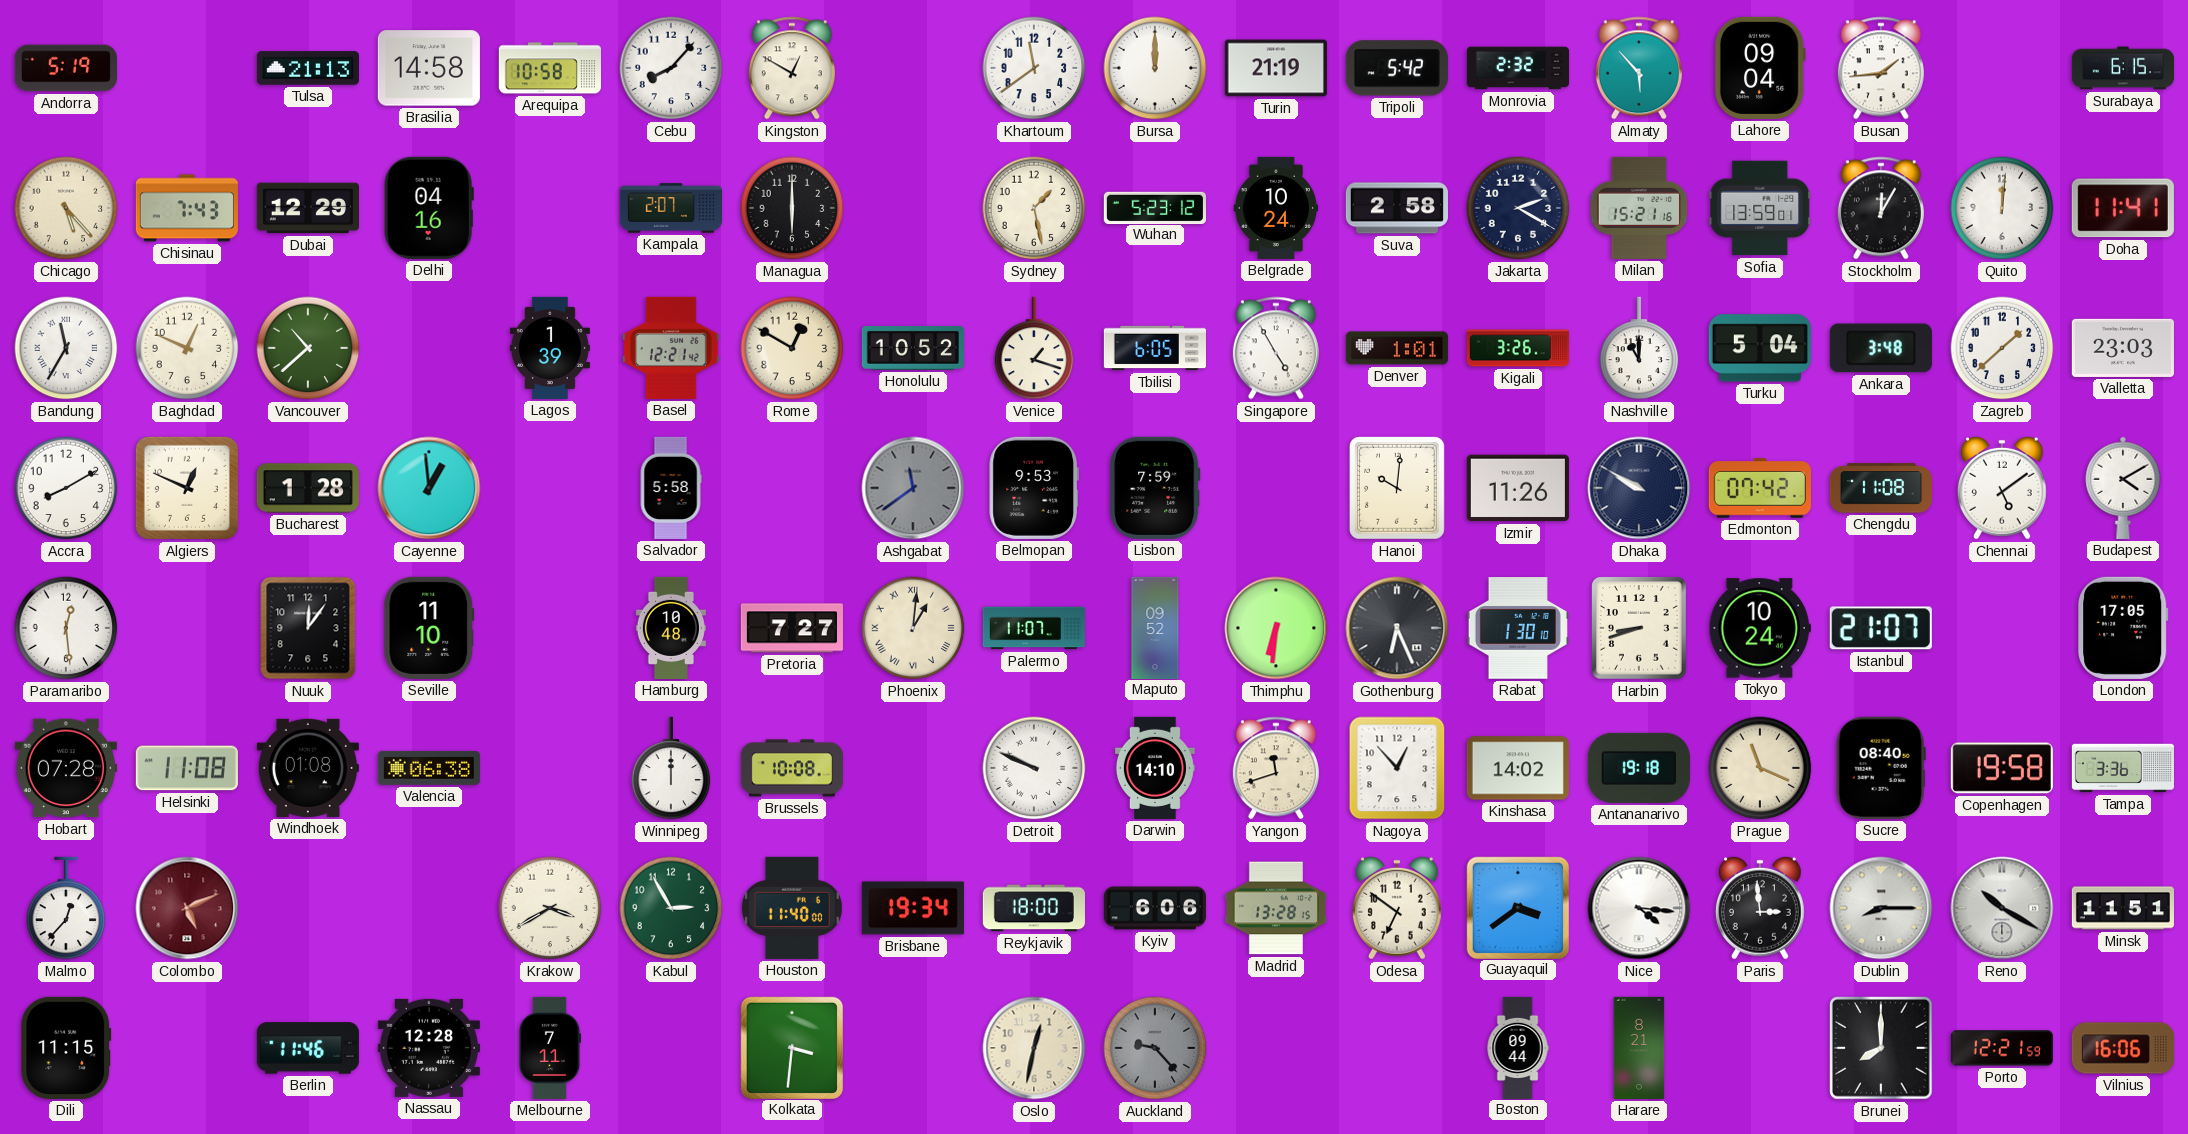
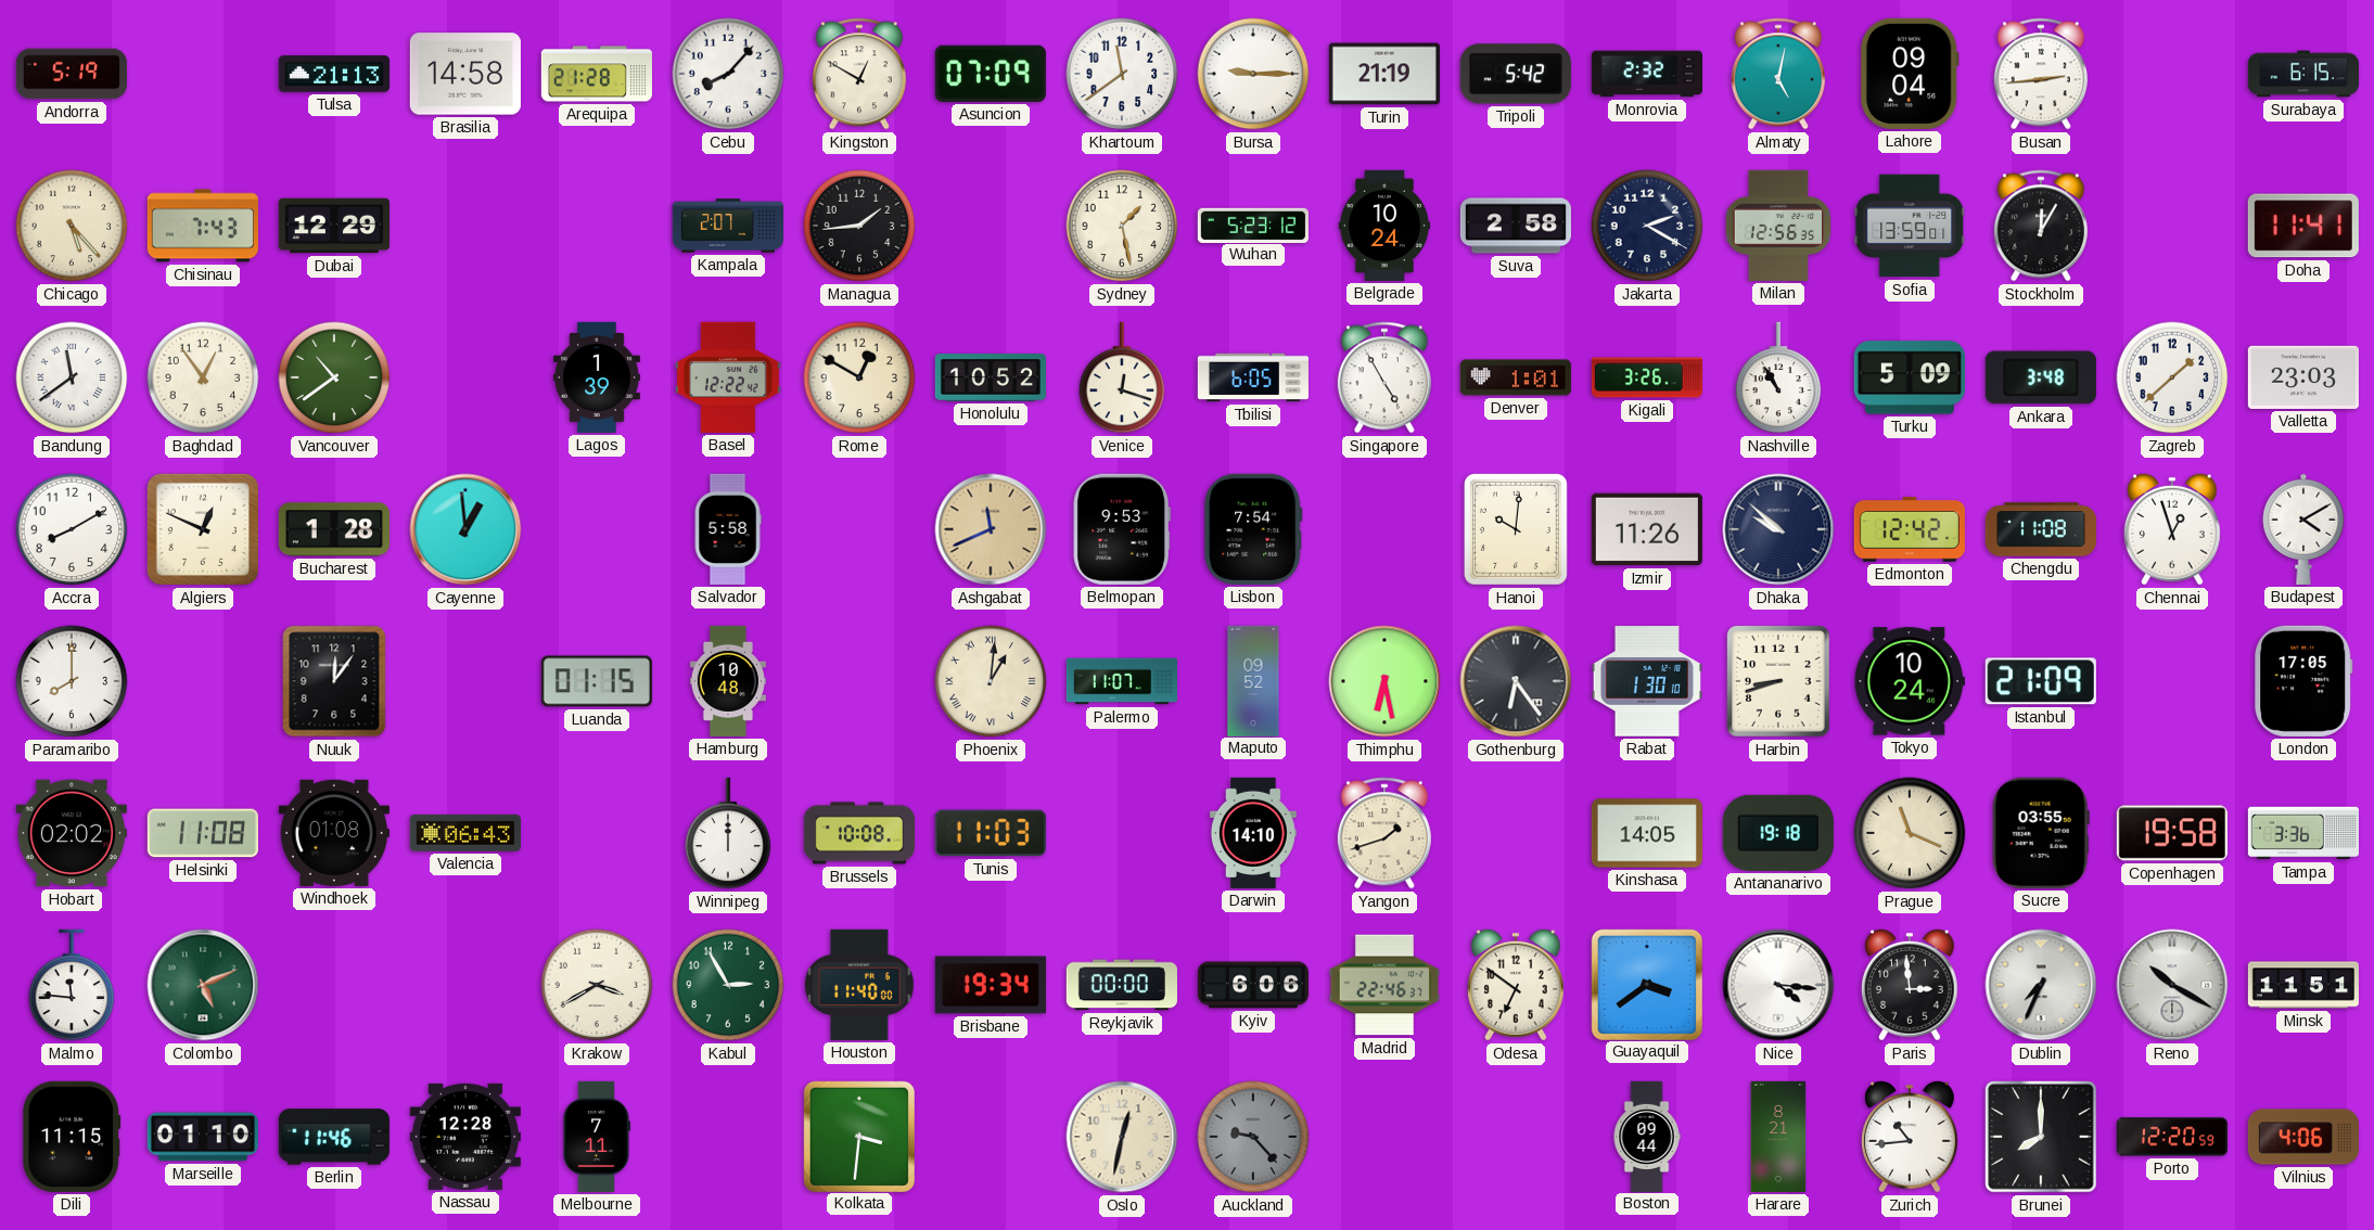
Arequipa: 10:58 -> 21:28 (597, 74)
Asuncion: none -> 07:09 (991, 74)
Bursa: 12:00 -> 9:15 (1253, 74)
Almaty: 5:53 -> 5:02 (1778, 74)
Busan: 1:44 -> 2:44 (2041, 74)
Delhi: 04:16 -> none (429, 208)
Managua: 6:00 -> 1:44 (859, 226)
Milan: 15:21 -> 12:56 (1778, 226)
Quito: 12:01 -> none (2002, 208)
Bandung: 11:35 -> 11:39 (72, 377)
Baghdad: 12:49 -> 12:54 (203, 377)
Vancouver: 10:38 -> 10:39 (334, 377)
Basel: 12:21 -> 12:22 (729, 377)
Venice: 1:18 -> 12:18 (1122, 377)
Nashville: 11:00 -> 10:55 (1778, 377)
Turku: 5:04 -> 5:09 (1910, 377)
Ashgabat: 11:39 -> 11:41 (991, 529)
Ashgabat dial: grey -> champagne (991, 529)
Lisbon: 7:59 -> 7:54 (1253, 529)
Dhaka: 9:50 -> 9:52 (1778, 529)
Edmonton: 07:42 -> 12:42 (1910, 529)
Chennai: 5:09 -> 12:57 (2172, 529)
Paramaribo: 12:29 -> 8:00 (72, 681)
Seville: 11:10 -> none (429, 628)
Luanda: none -> 01:15 (597, 681)
Pretoria: 7:27 -> none (792, 628)
Thimphu: 6:31 -> 6:28 (1384, 681)
Gothenburg: 6:26 -> 6:24 (1516, 681)
Istanbul: 21:07 -> 21:09 (2041, 681)
Hobart: 07:28 -> 02:02 (72, 833)
Valencia: 06:38 -> 06:43 (465, 833)
Tunis: none -> 11:03 (991, 833)
Detroit: 9:49 -> none (1034, 768)
Yangon: 11:42 -> 1:42 (1384, 833)
Nagoya: 12:53 -> none (1397, 768)
Kinshasa: 14:02 -> 14:05 (1647, 833)
Sucre: 08:40 -> 03:55 (2041, 833)
Malmo: 12:37 -> 11:46 (72, 985)
Colombo dial: burgundy -> green (203, 985)
Reykjavik: 18:00 -> 00:00 (1122, 985)
Madrid: 13:28 -> 22:46 (1384, 985)
Dublin: 8:15 -> 7:34 (2041, 985)
Marseille: none -> 01:10 (203, 1137)
Zurich: none -> 10:44 (1910, 1137)
Porto: 12:21 -> 12:20 (2172, 1137)
Vilnius: 16:06 -> 4:06 (2303, 1137)
